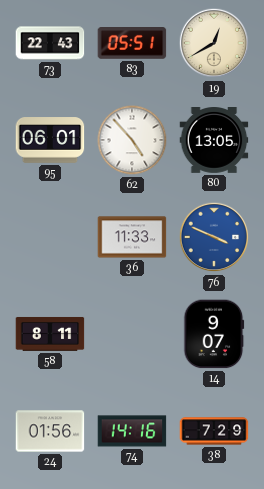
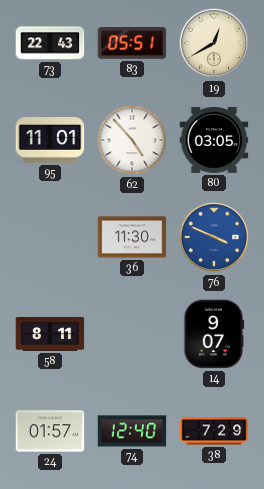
95: 06:01 -> 11:01 (50, 140)
80: 13:05 -> 03:05 (214, 141)
36: 11:33 -> 11:30 (132, 237)
24: 01:56 -> 01:57 (50, 431)
74: 14:16 -> 12:40 (132, 431)
